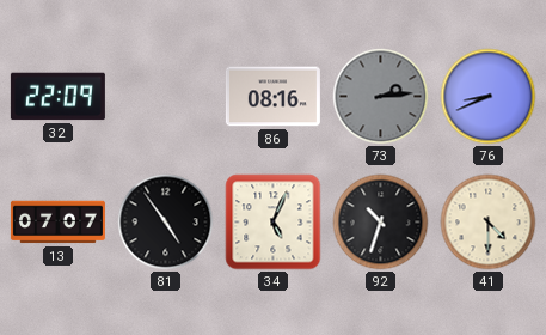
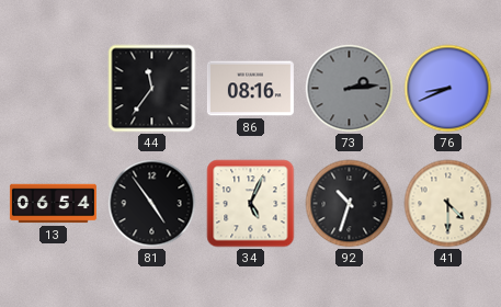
32: 22:09 -> none (57, 97)
44: none -> 11:36 (152, 89)
13: 07:07 -> 06:54 (53, 204)
